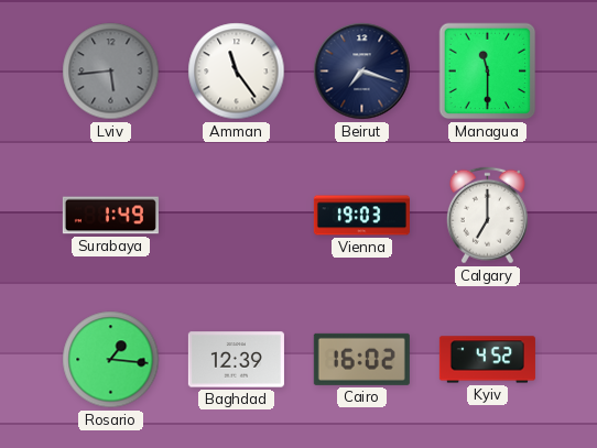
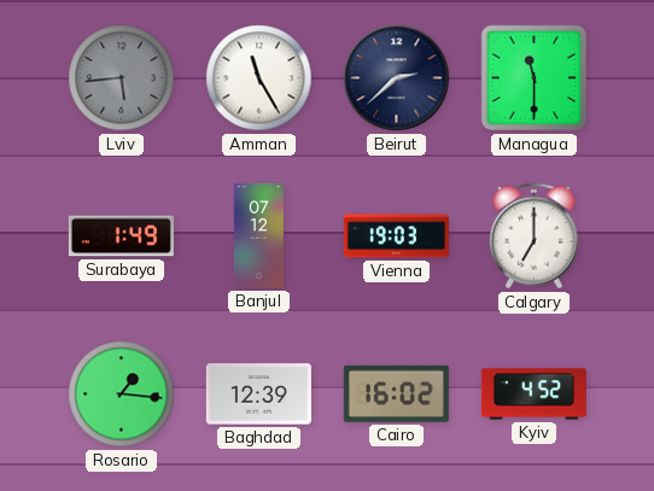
Amman: 11:24 -> 11:25 (259, 78)
Beirut: 7:18 -> 2:38 (397, 78)
Banjul: none -> 07:12 (258, 235)
